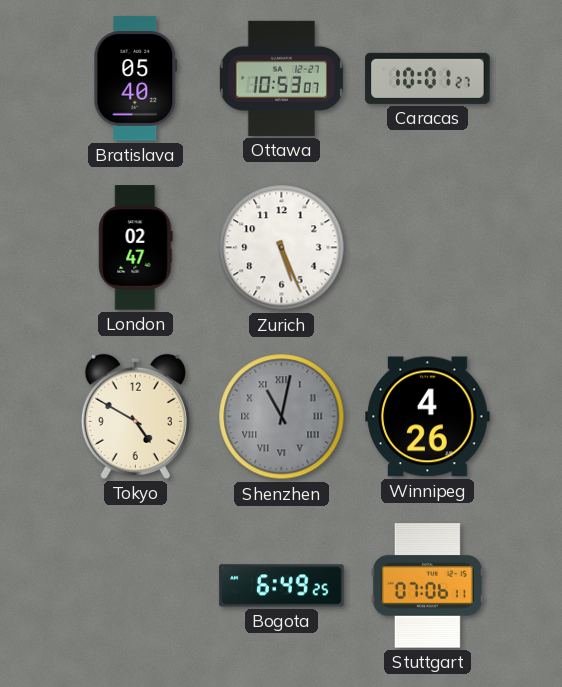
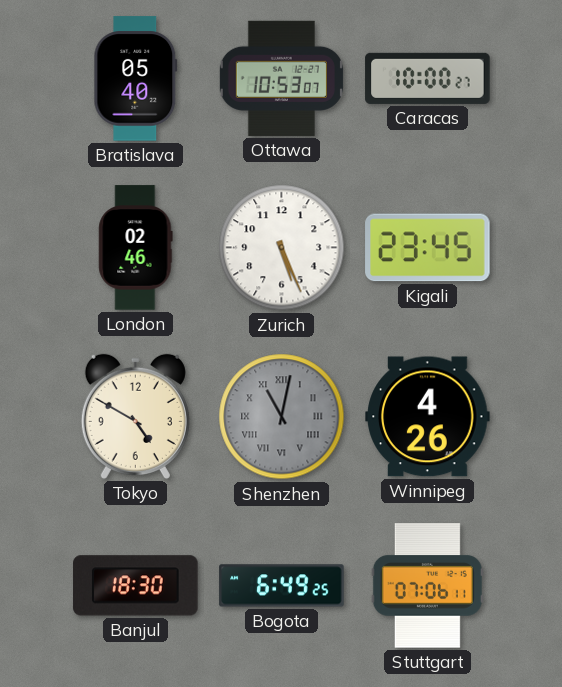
Caracas: 10:01 -> 10:00 (428, 78)
London: 02:47 -> 02:46 (136, 248)
Kigali: none -> 23:45 (428, 248)
Banjul: none -> 18:30 (136, 586)
